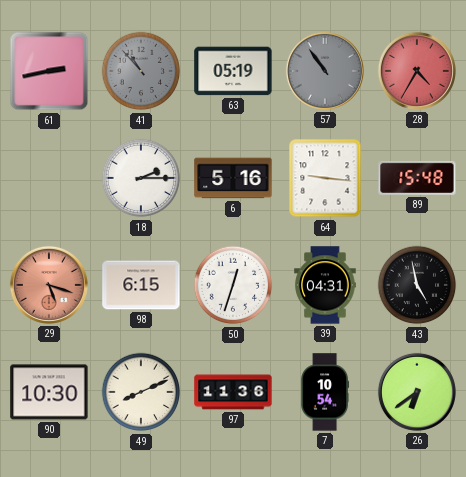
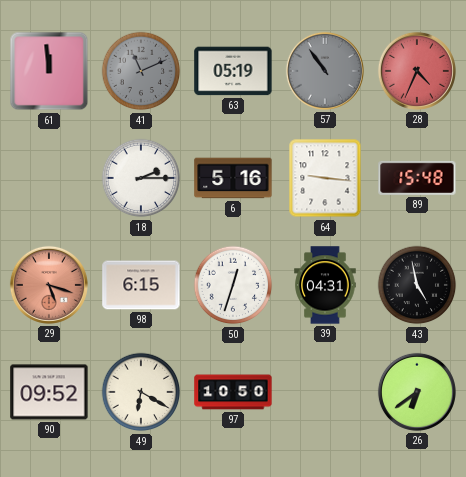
61: 2:43 -> 11:59 (49, 71)
41: 10:53 -> 11:11 (141, 71)
28: 4:35 -> 4:34 (417, 71)
90: 10:30 -> 09:52 (49, 392)
49: 8:11 -> 6:20 (141, 392)
97: 11:36 -> 10:50 (233, 392)
7: 10:54 -> none (325, 392)
